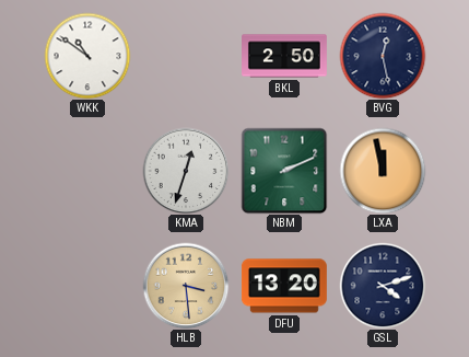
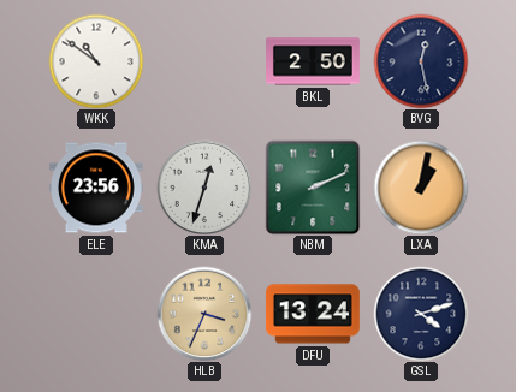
ELE: none -> 23:56 (96, 188)
LXA: 11:58 -> 1:02 (421, 188)
HLB: 3:29 -> 3:34 (204, 314)
DFU: 13:20 -> 13:24 (313, 314)
